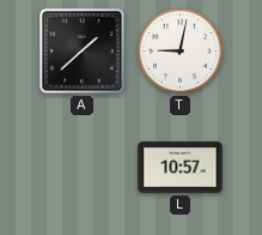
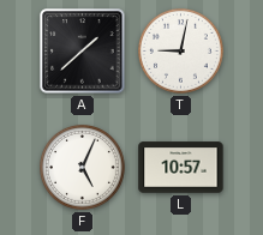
F: none -> 5:04 (83, 168)
